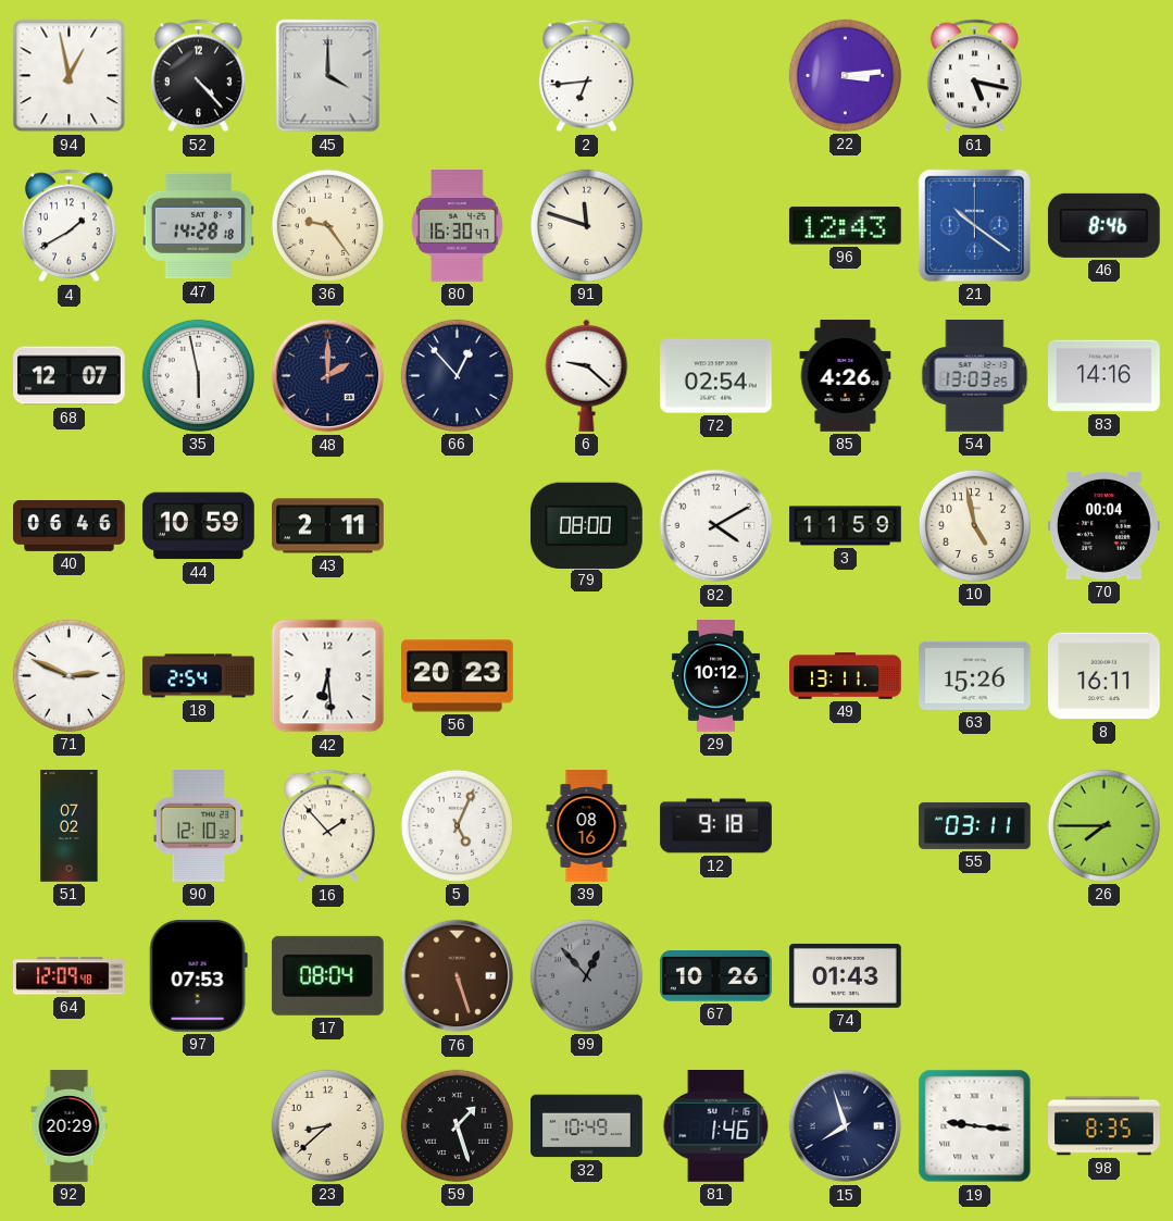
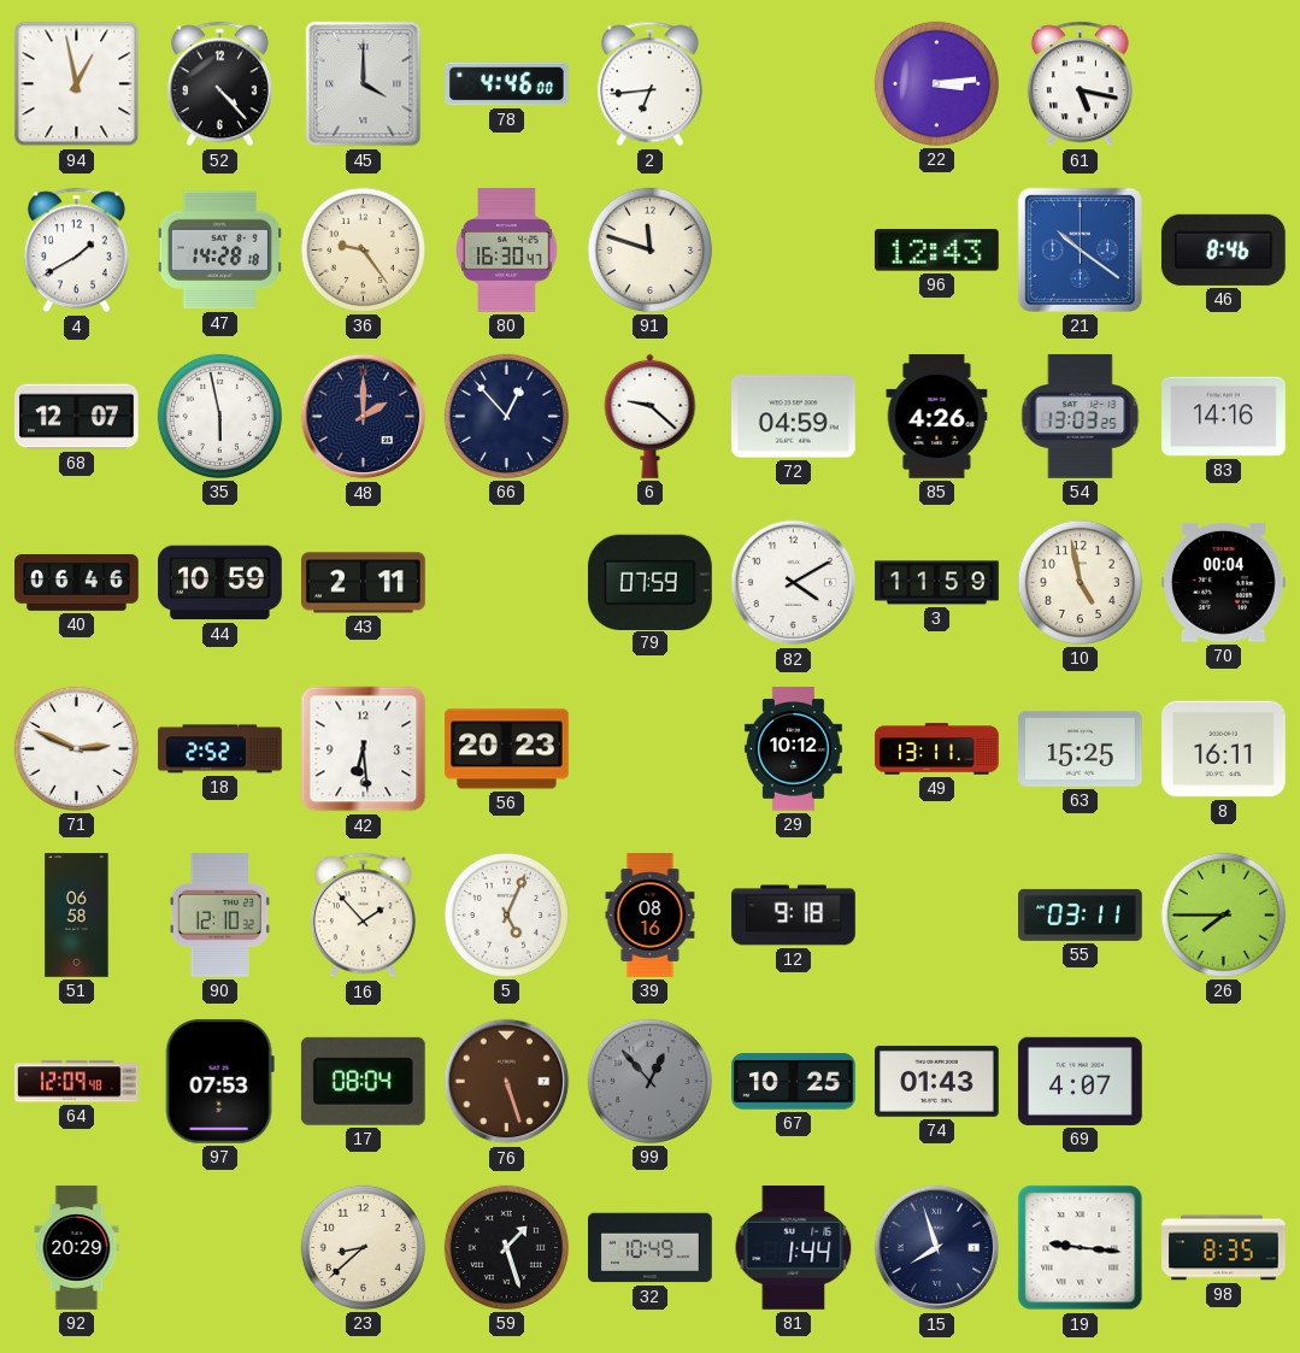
78: none -> 4:46 (507, 84)
72: 02:54 -> 04:59 (794, 417)
79: 08:00 -> 07:59 (649, 582)
18: 2:54 -> 2:52 (220, 749)
63: 15:26 -> 15:25 (1081, 748)
51: 07:02 -> 06:58 (77, 916)
67: 10:26 -> 10:25 (794, 1082)
69: none -> 4:07 (1081, 1081)
81: 1:46 -> 1:44 (794, 1248)
